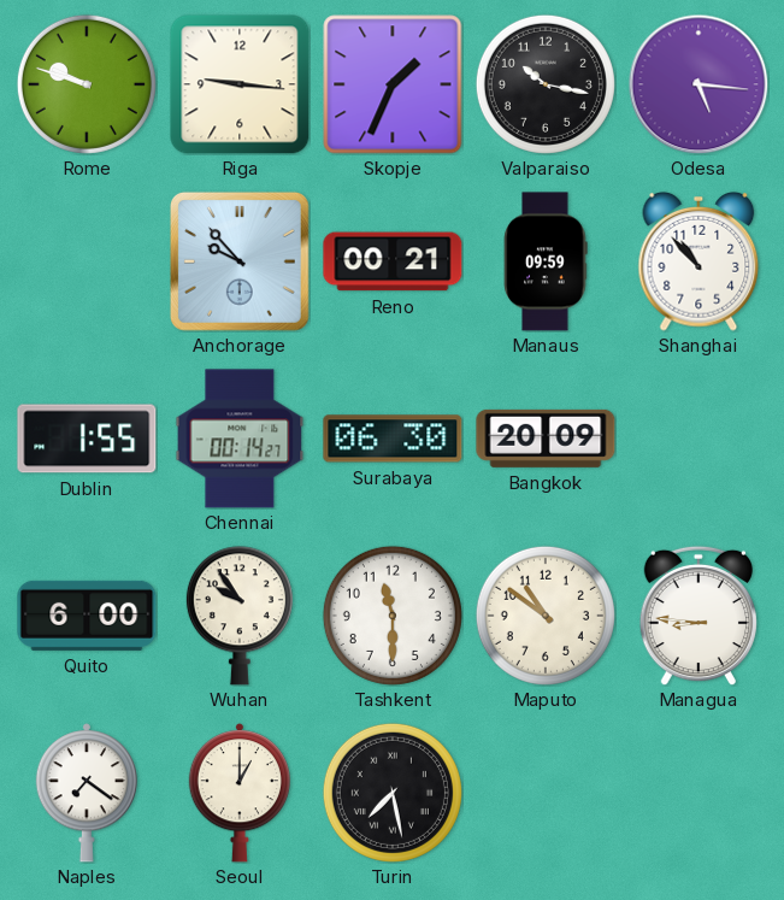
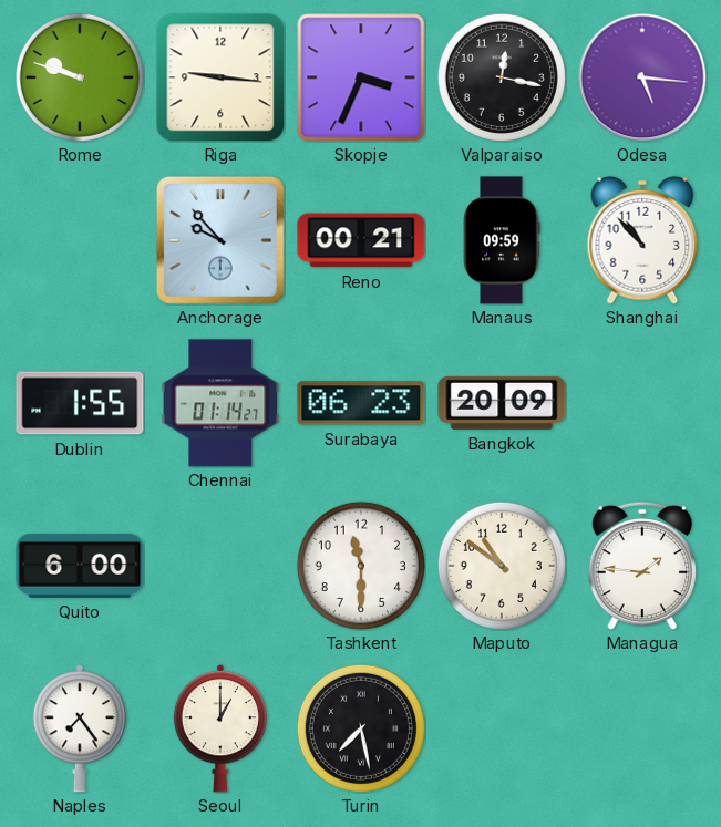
Skopje: 1:34 -> 3:34 (361, 77)
Valparaiso: 10:17 -> 12:17 (502, 77)
Chennai: 00:14 -> 01:14 (220, 403)
Surabaya: 06:30 -> 06:23 (361, 403)
Wuhan: 9:54 -> none (240, 616)
Managua: 8:46 -> 1:46 (641, 566)
Naples: 7:21 -> 7:24 (79, 728)
